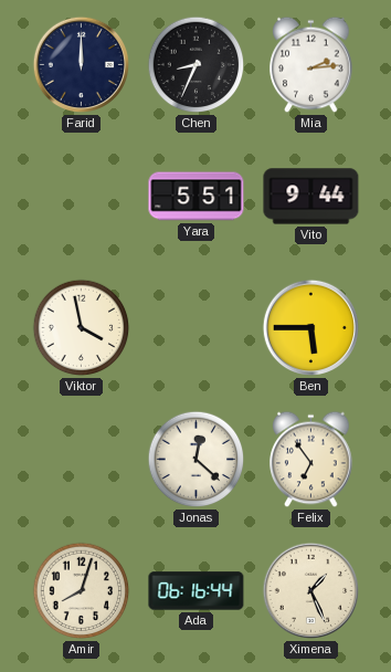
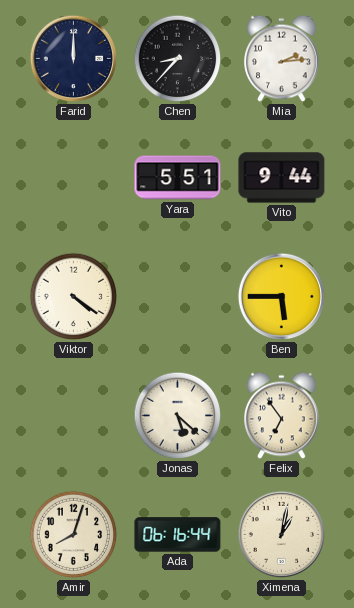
Chen: 8:34 -> 8:37 (178, 59)
Viktor: 3:58 -> 4:21 (74, 297)
Jonas: 12:22 -> 5:22 (178, 416)
Ximena: 1:26 -> 1:02 (282, 535)
